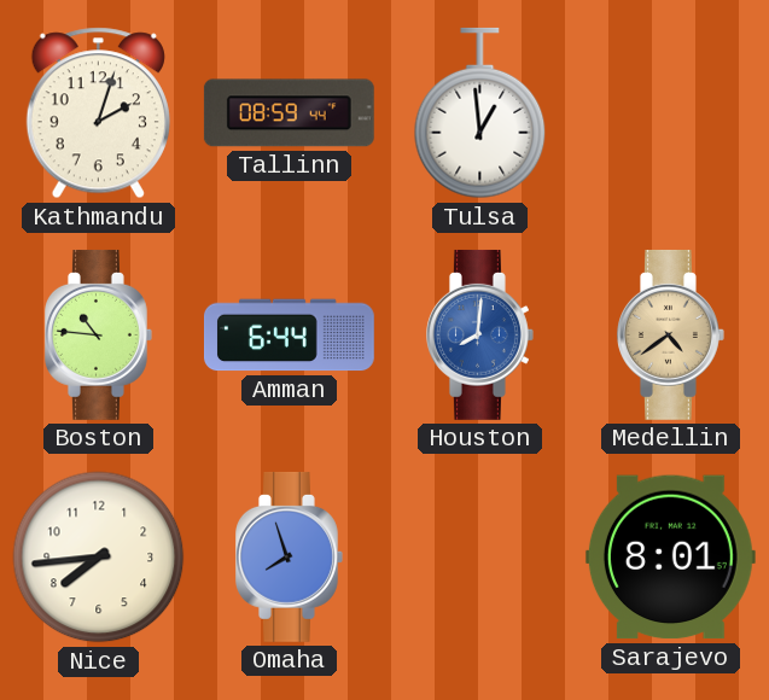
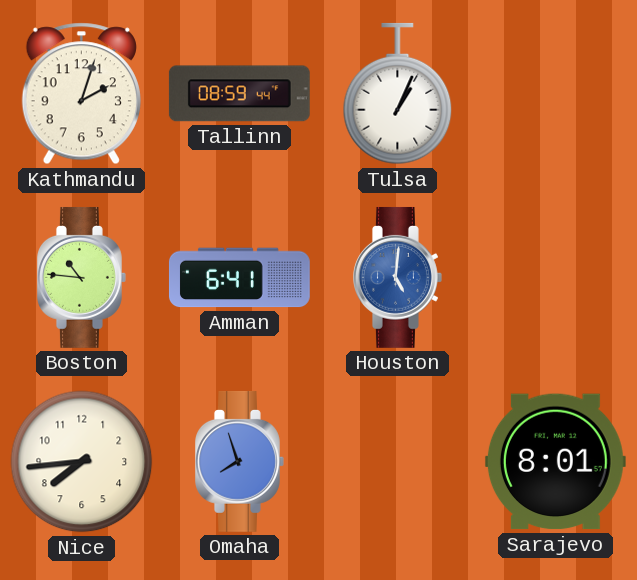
Tulsa: 12:59 -> 1:04 (398, 94)
Amman: 6:44 -> 6:41 (239, 278)
Houston: 8:01 -> 5:01 (398, 277)
Medellin: 4:39 -> none (671, 334)
